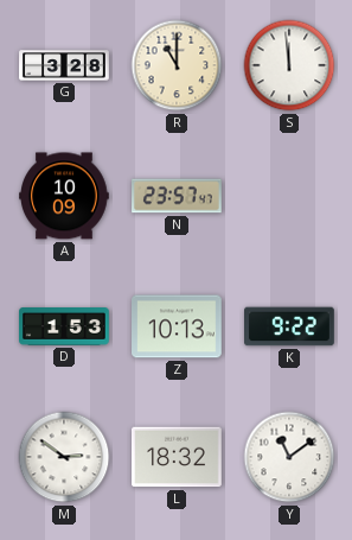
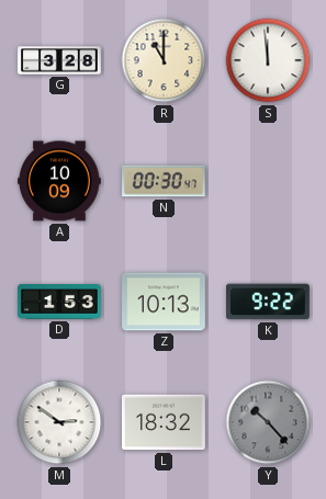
N: 23:57 -> 00:30 (165, 181)
Y: 11:09 -> 10:23 (268, 422)
Y dial: white -> grey (268, 422)
